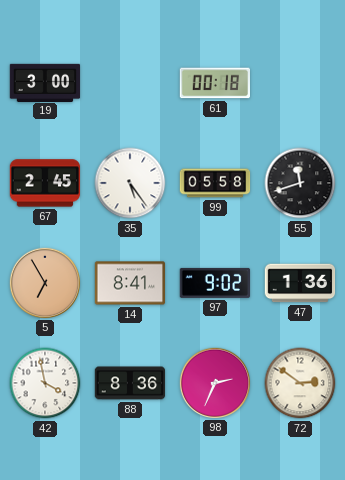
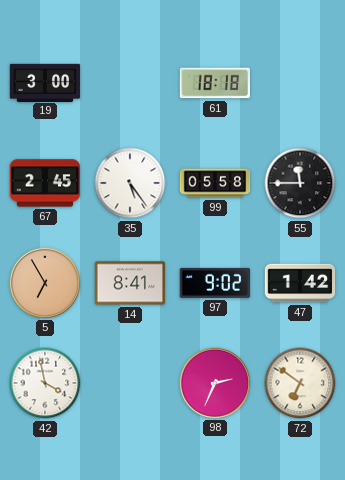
61: 00:18 -> 18:18 (214, 83)
55: 11:42 -> 11:45 (300, 183)
47: 1:36 -> 1:42 (300, 283)
88: 8:36 -> none (130, 383)
72: 2:51 -> 6:51 (300, 383)
